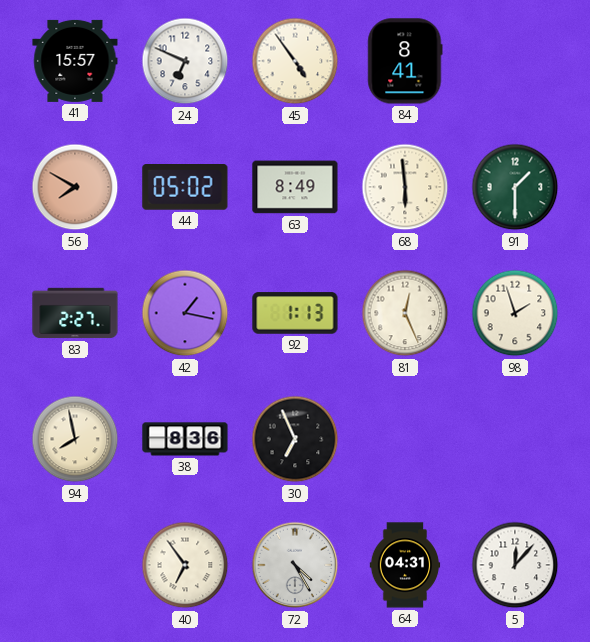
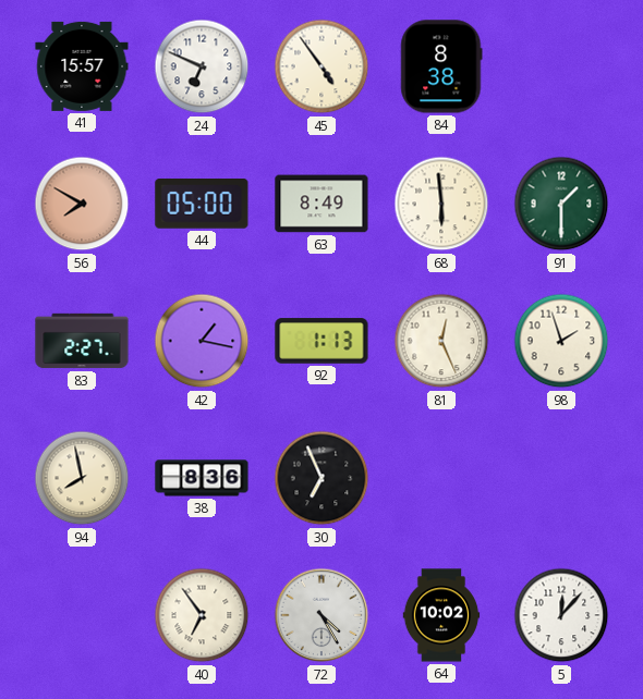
84: 8:41 -> 8:38 (441, 66)
44: 05:02 -> 05:00 (202, 204)
64: 04:31 -> 10:02 (441, 615)
